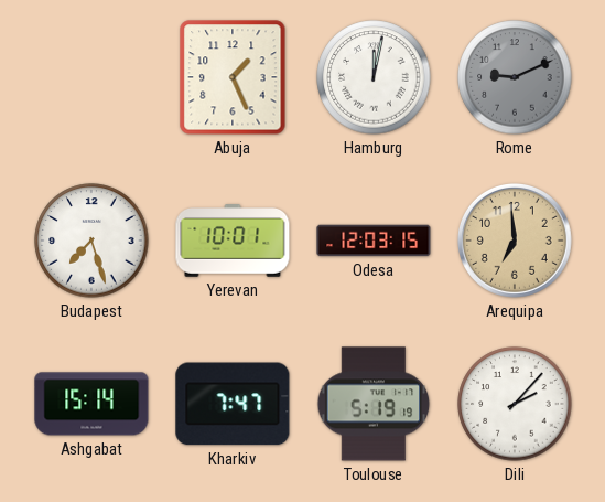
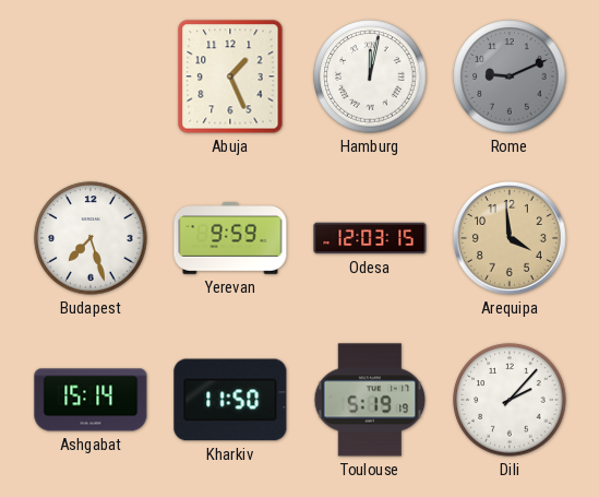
Yerevan: 10:01 -> 9:59 (230, 238)
Arequipa: 6:59 -> 3:59 (510, 238)
Kharkiv: 7:47 -> 11:50 (230, 400)
